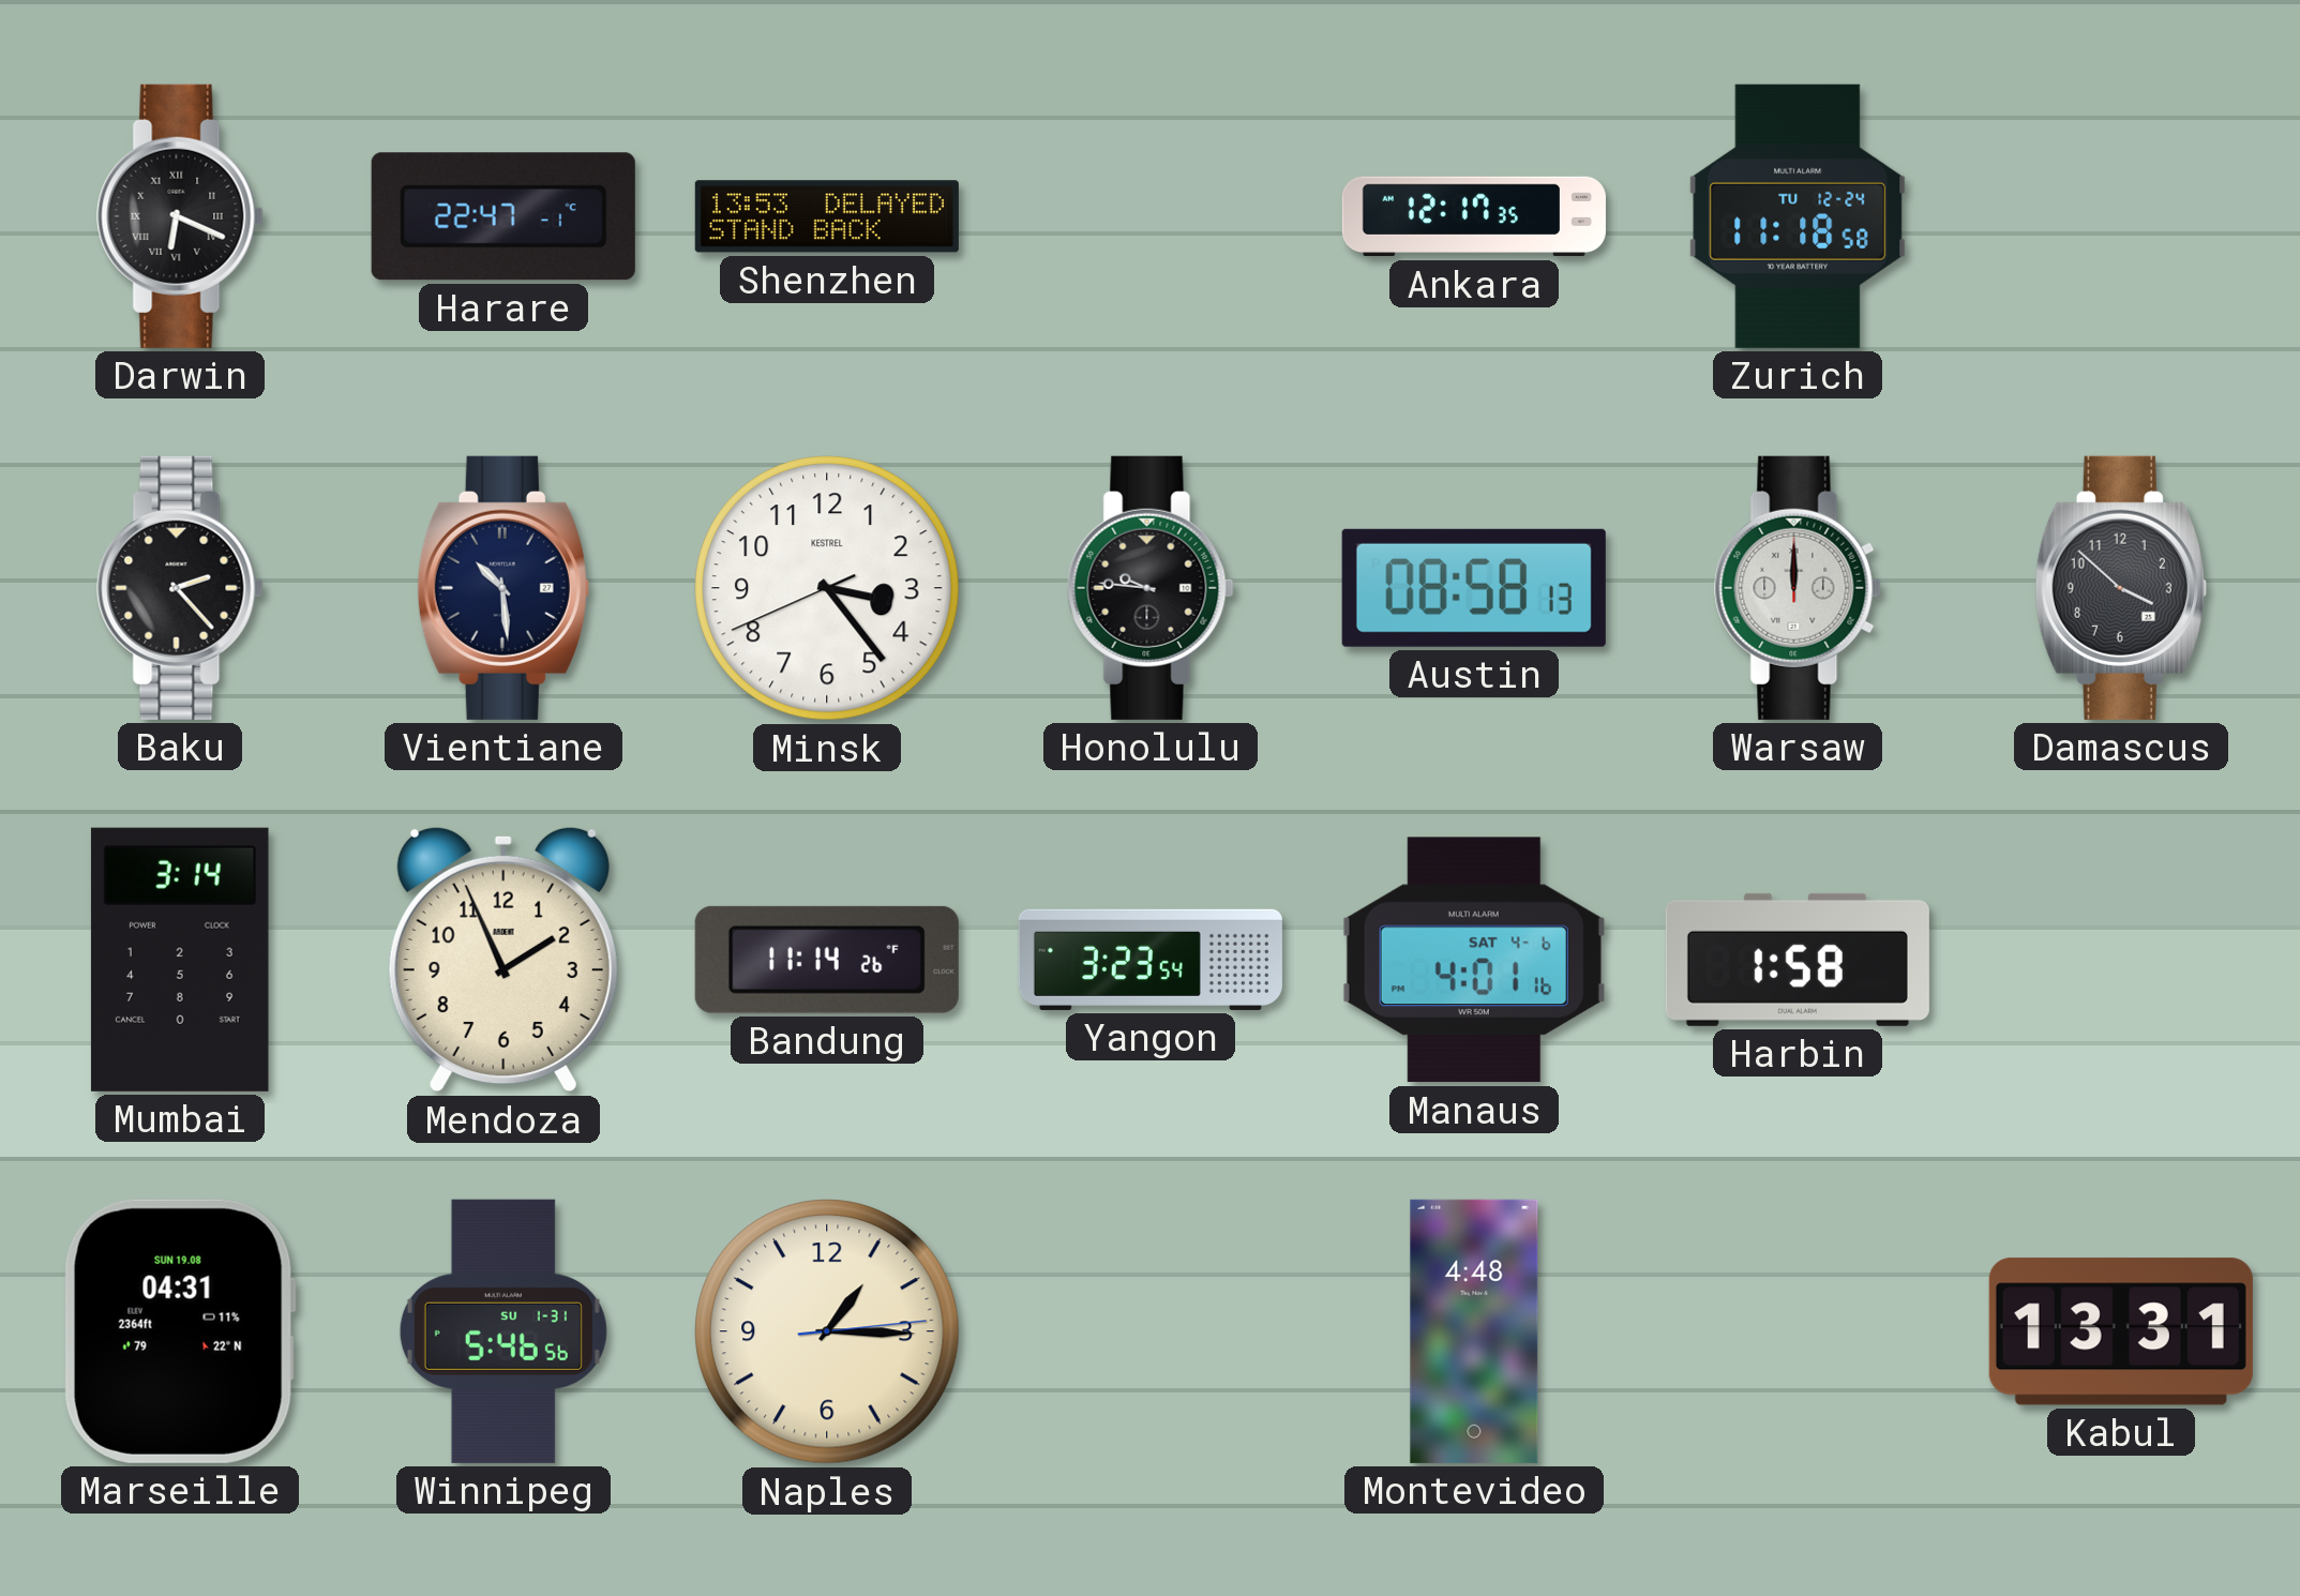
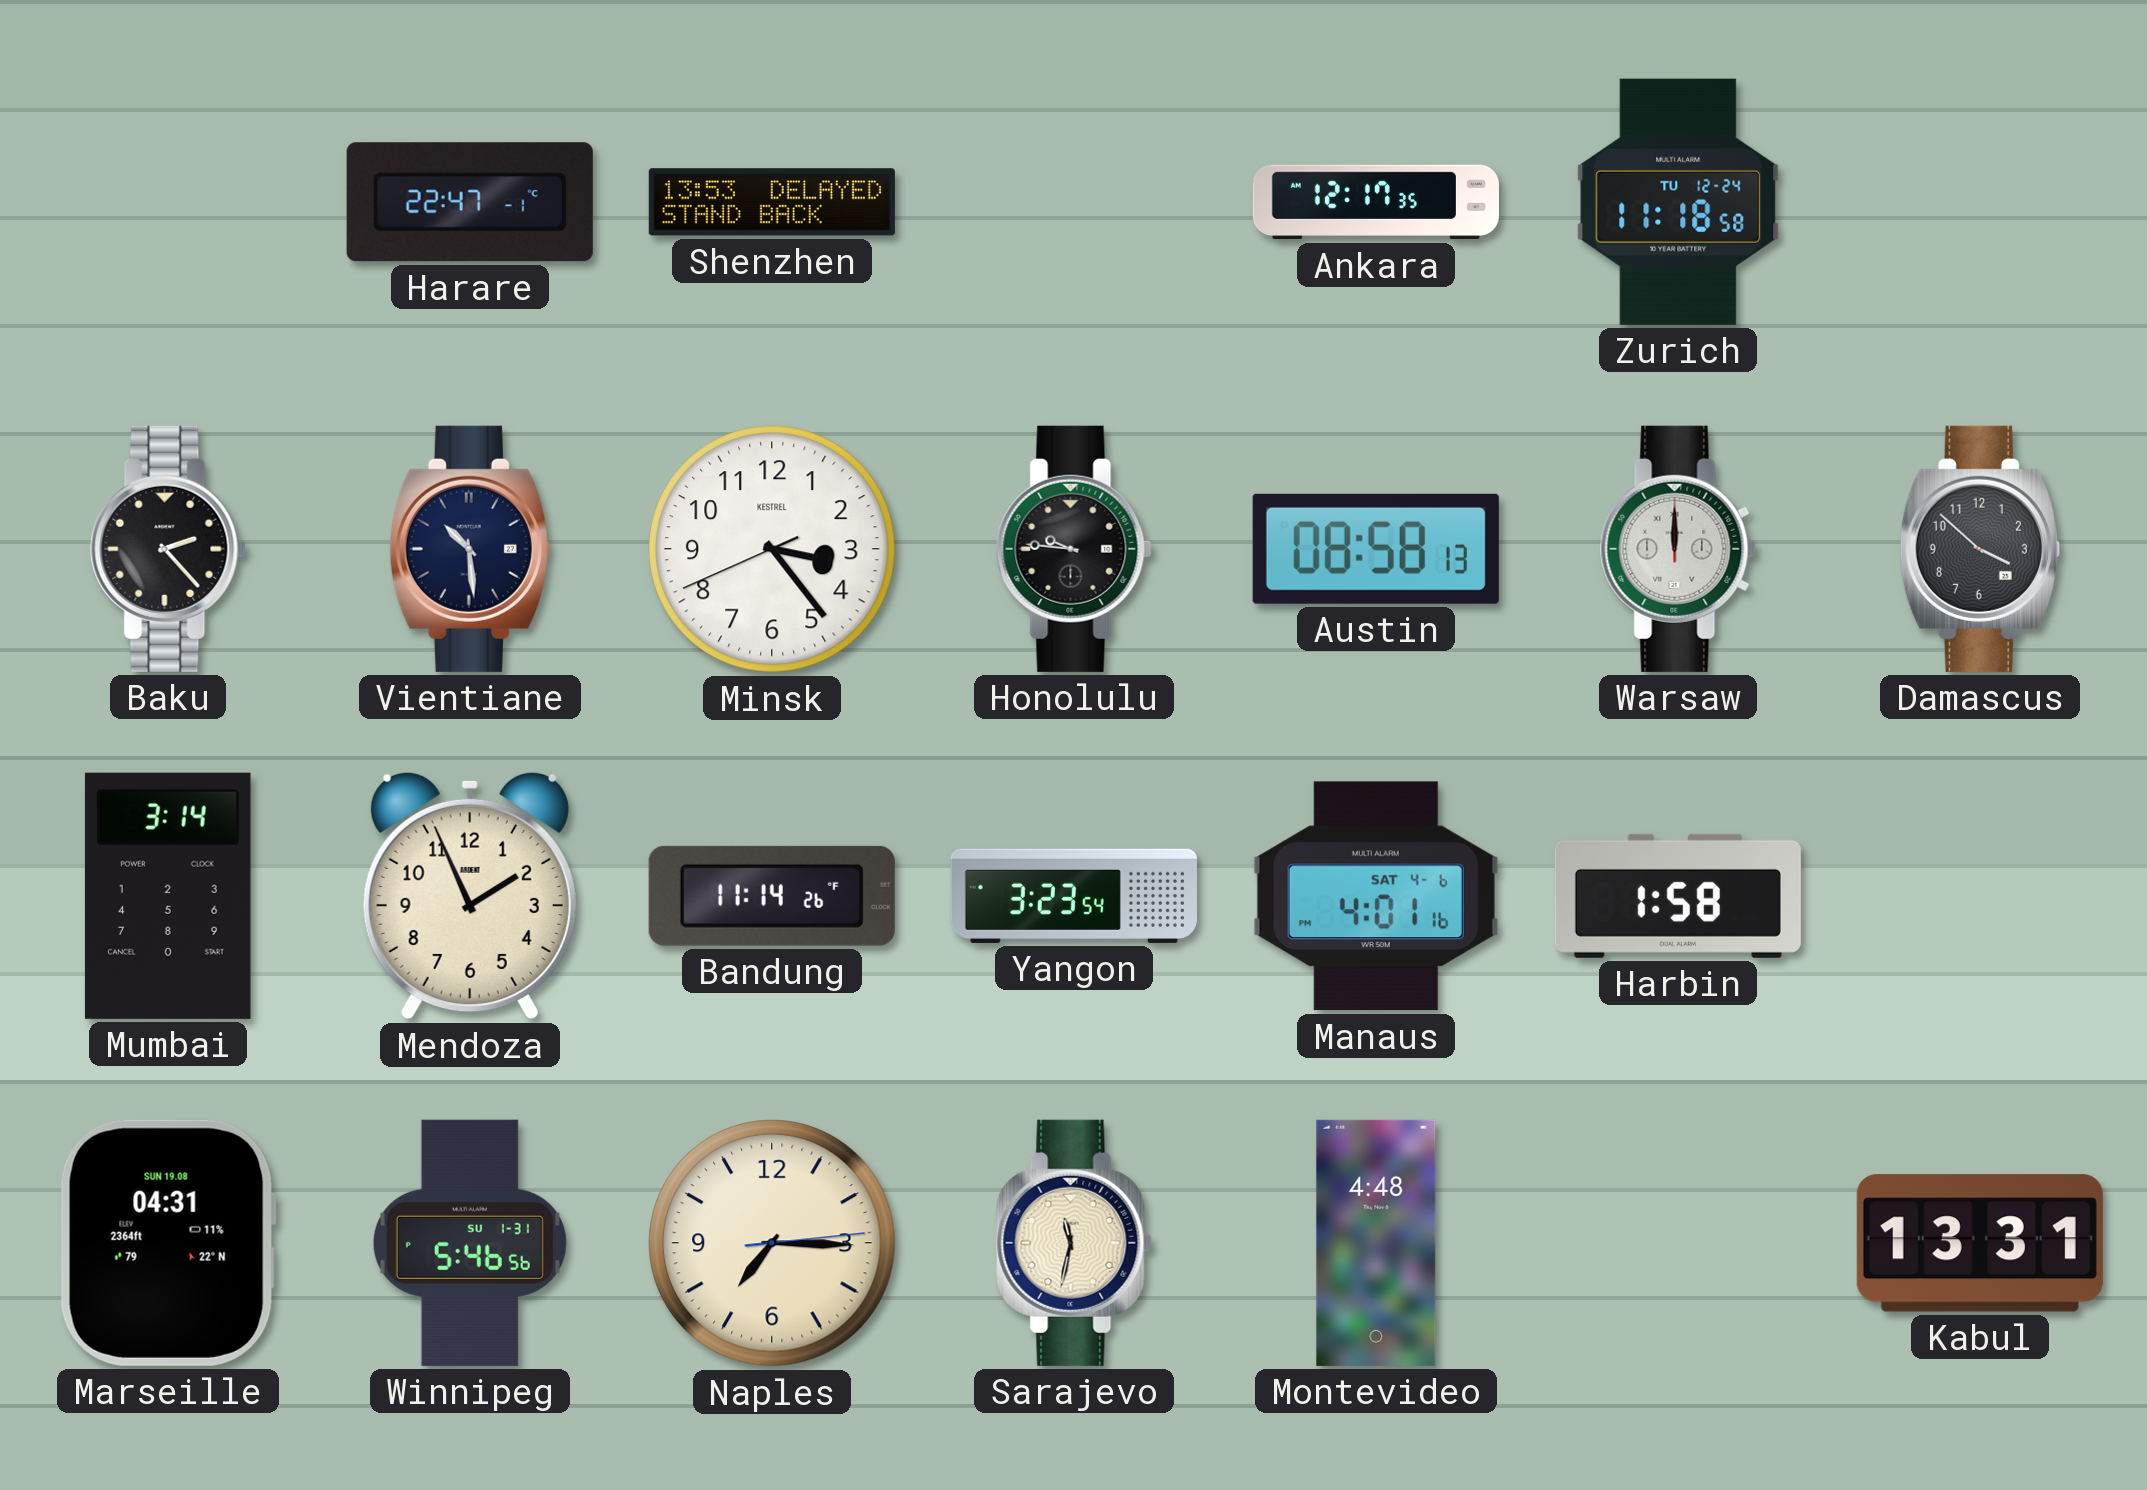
Darwin: 6:19 -> none (180, 216)
Naples: 1:15 -> 7:15 (772, 1243)
Sarajevo: none -> 11:32 (1074, 1243)
